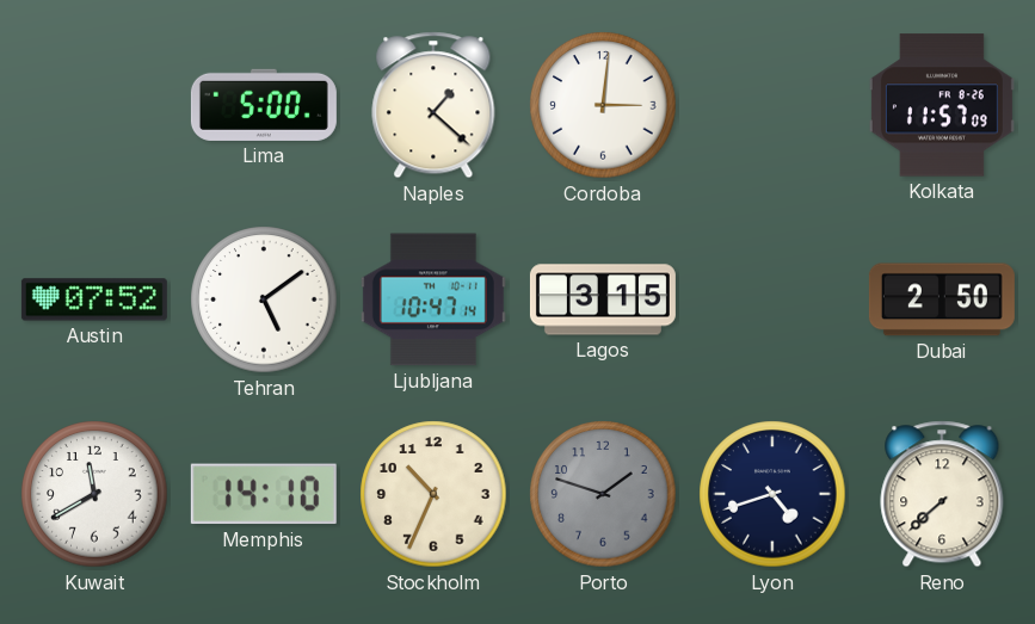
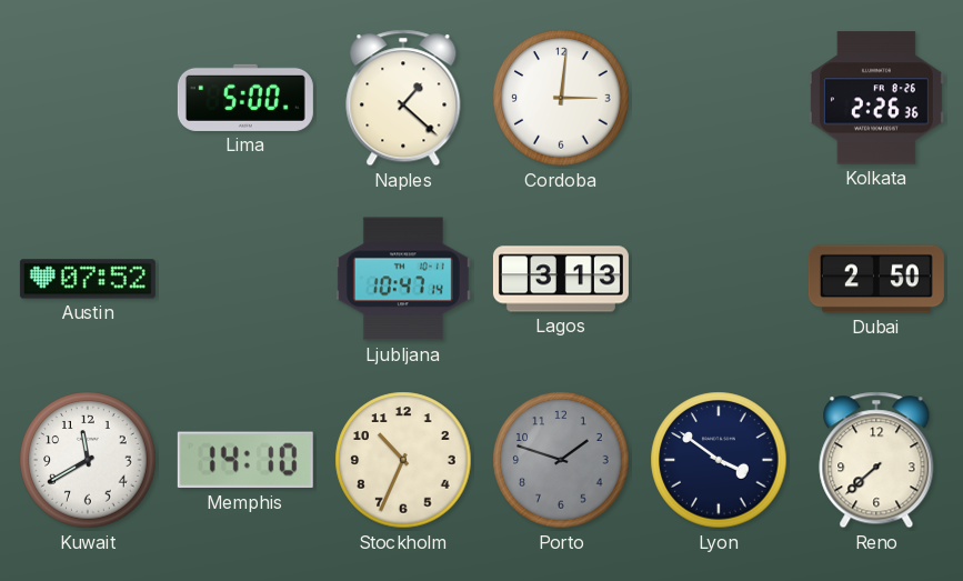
Kolkata: 11:57 -> 2:26 (876, 98)
Tehran: 5:09 -> none (264, 299)
Lagos: 3:15 -> 3:13 (561, 279)
Lyon: 4:42 -> 3:51 (719, 460)
